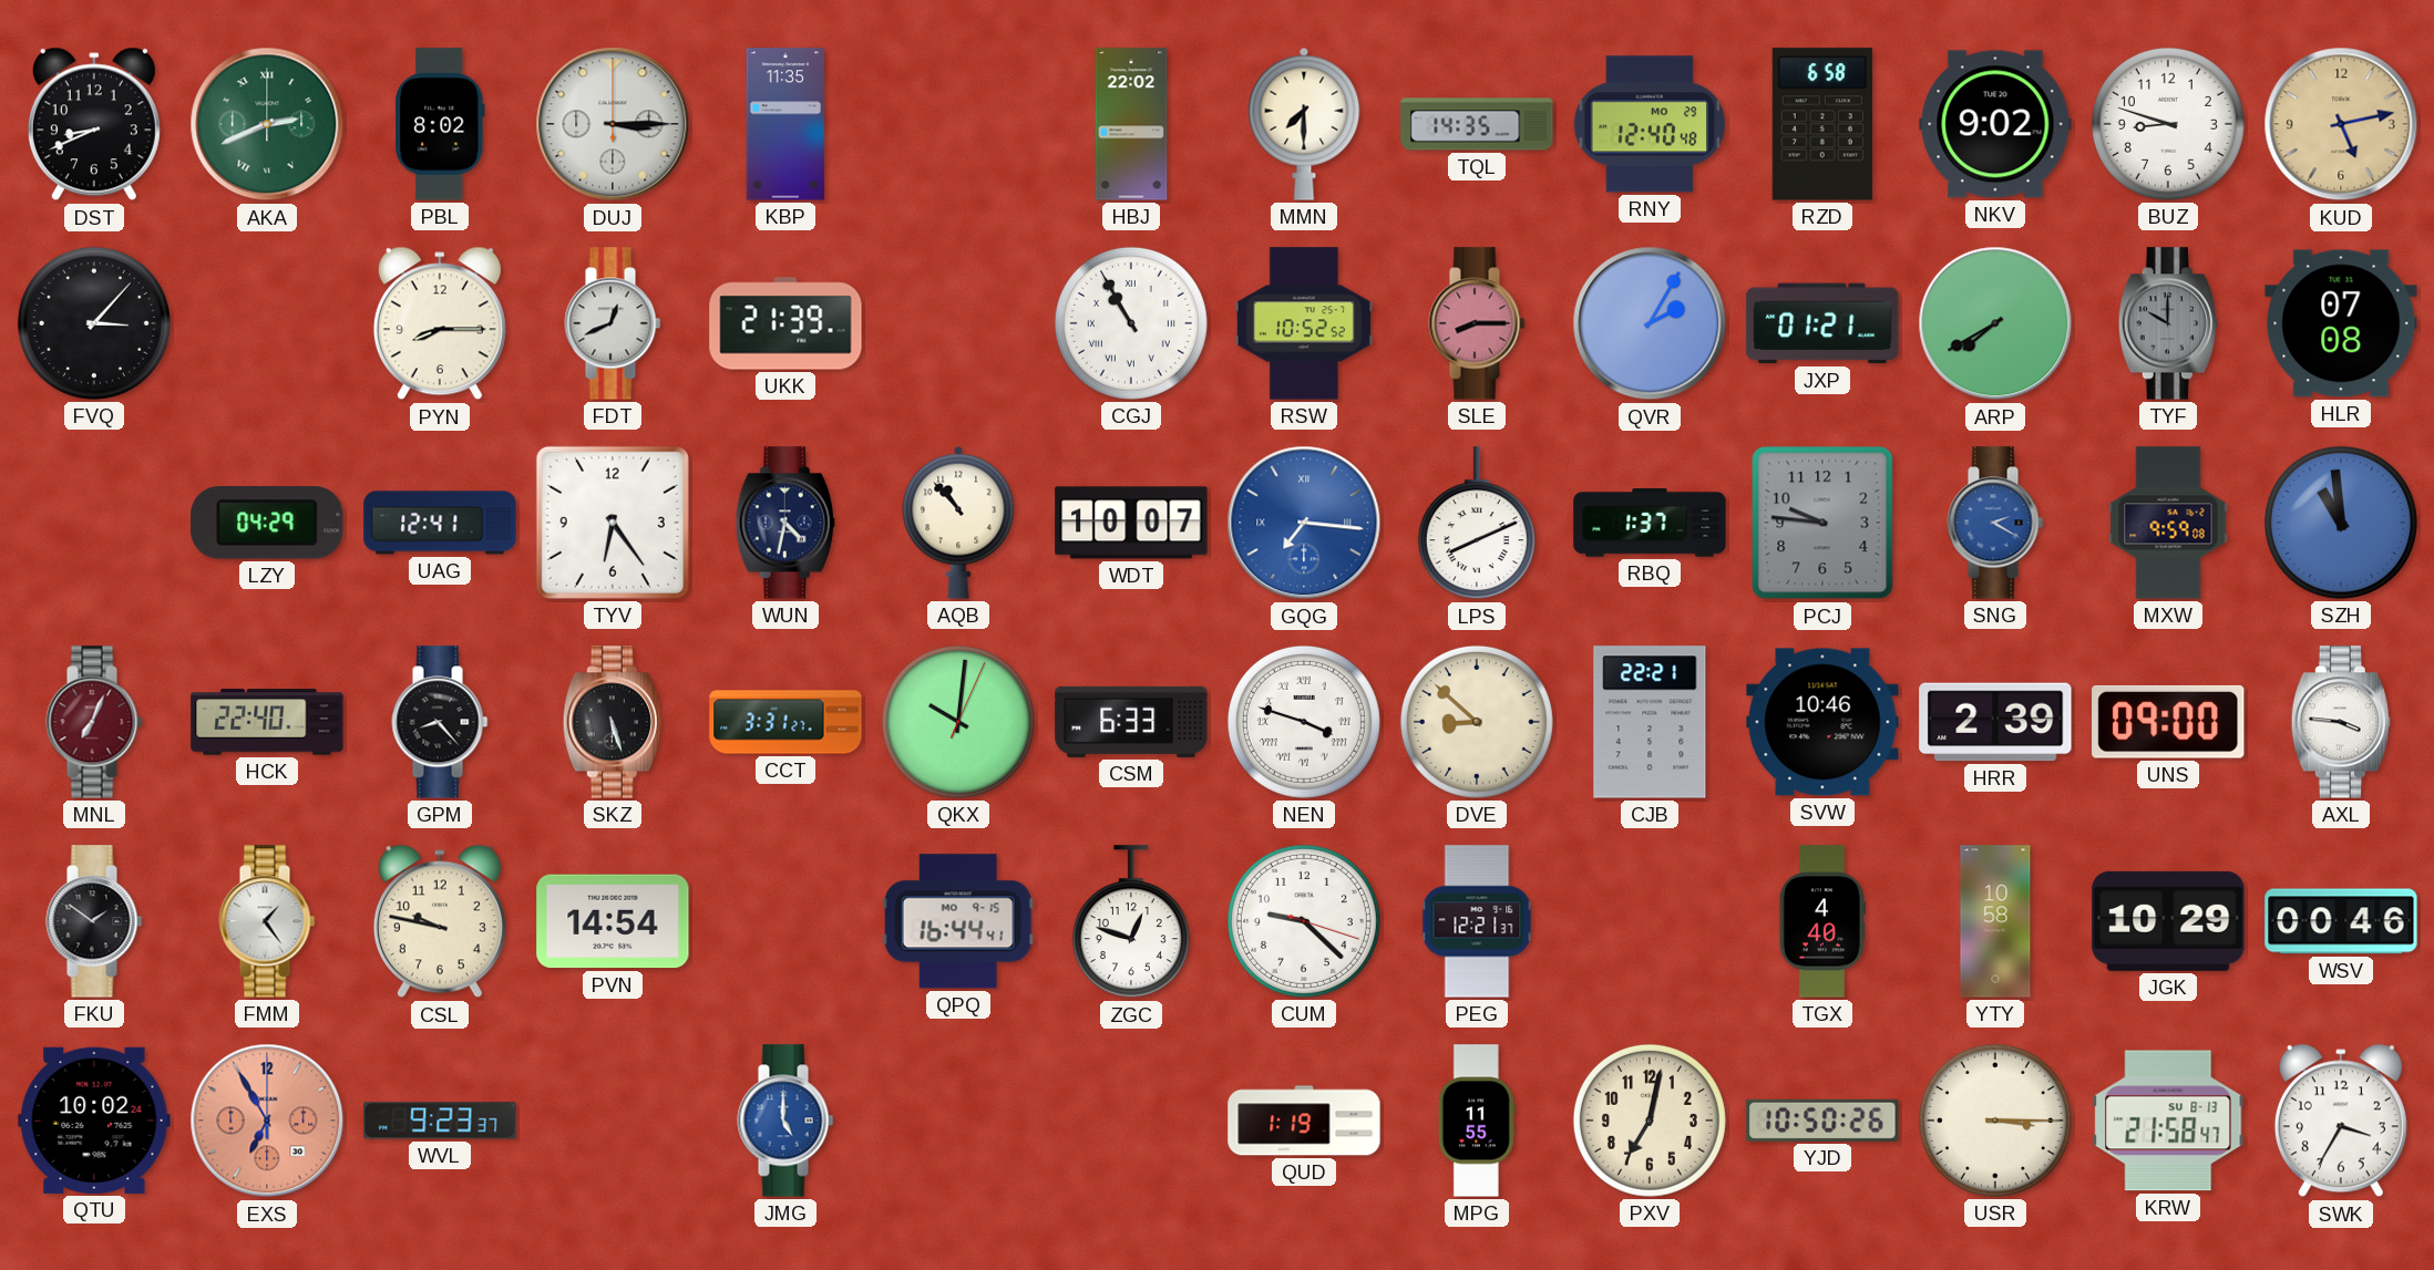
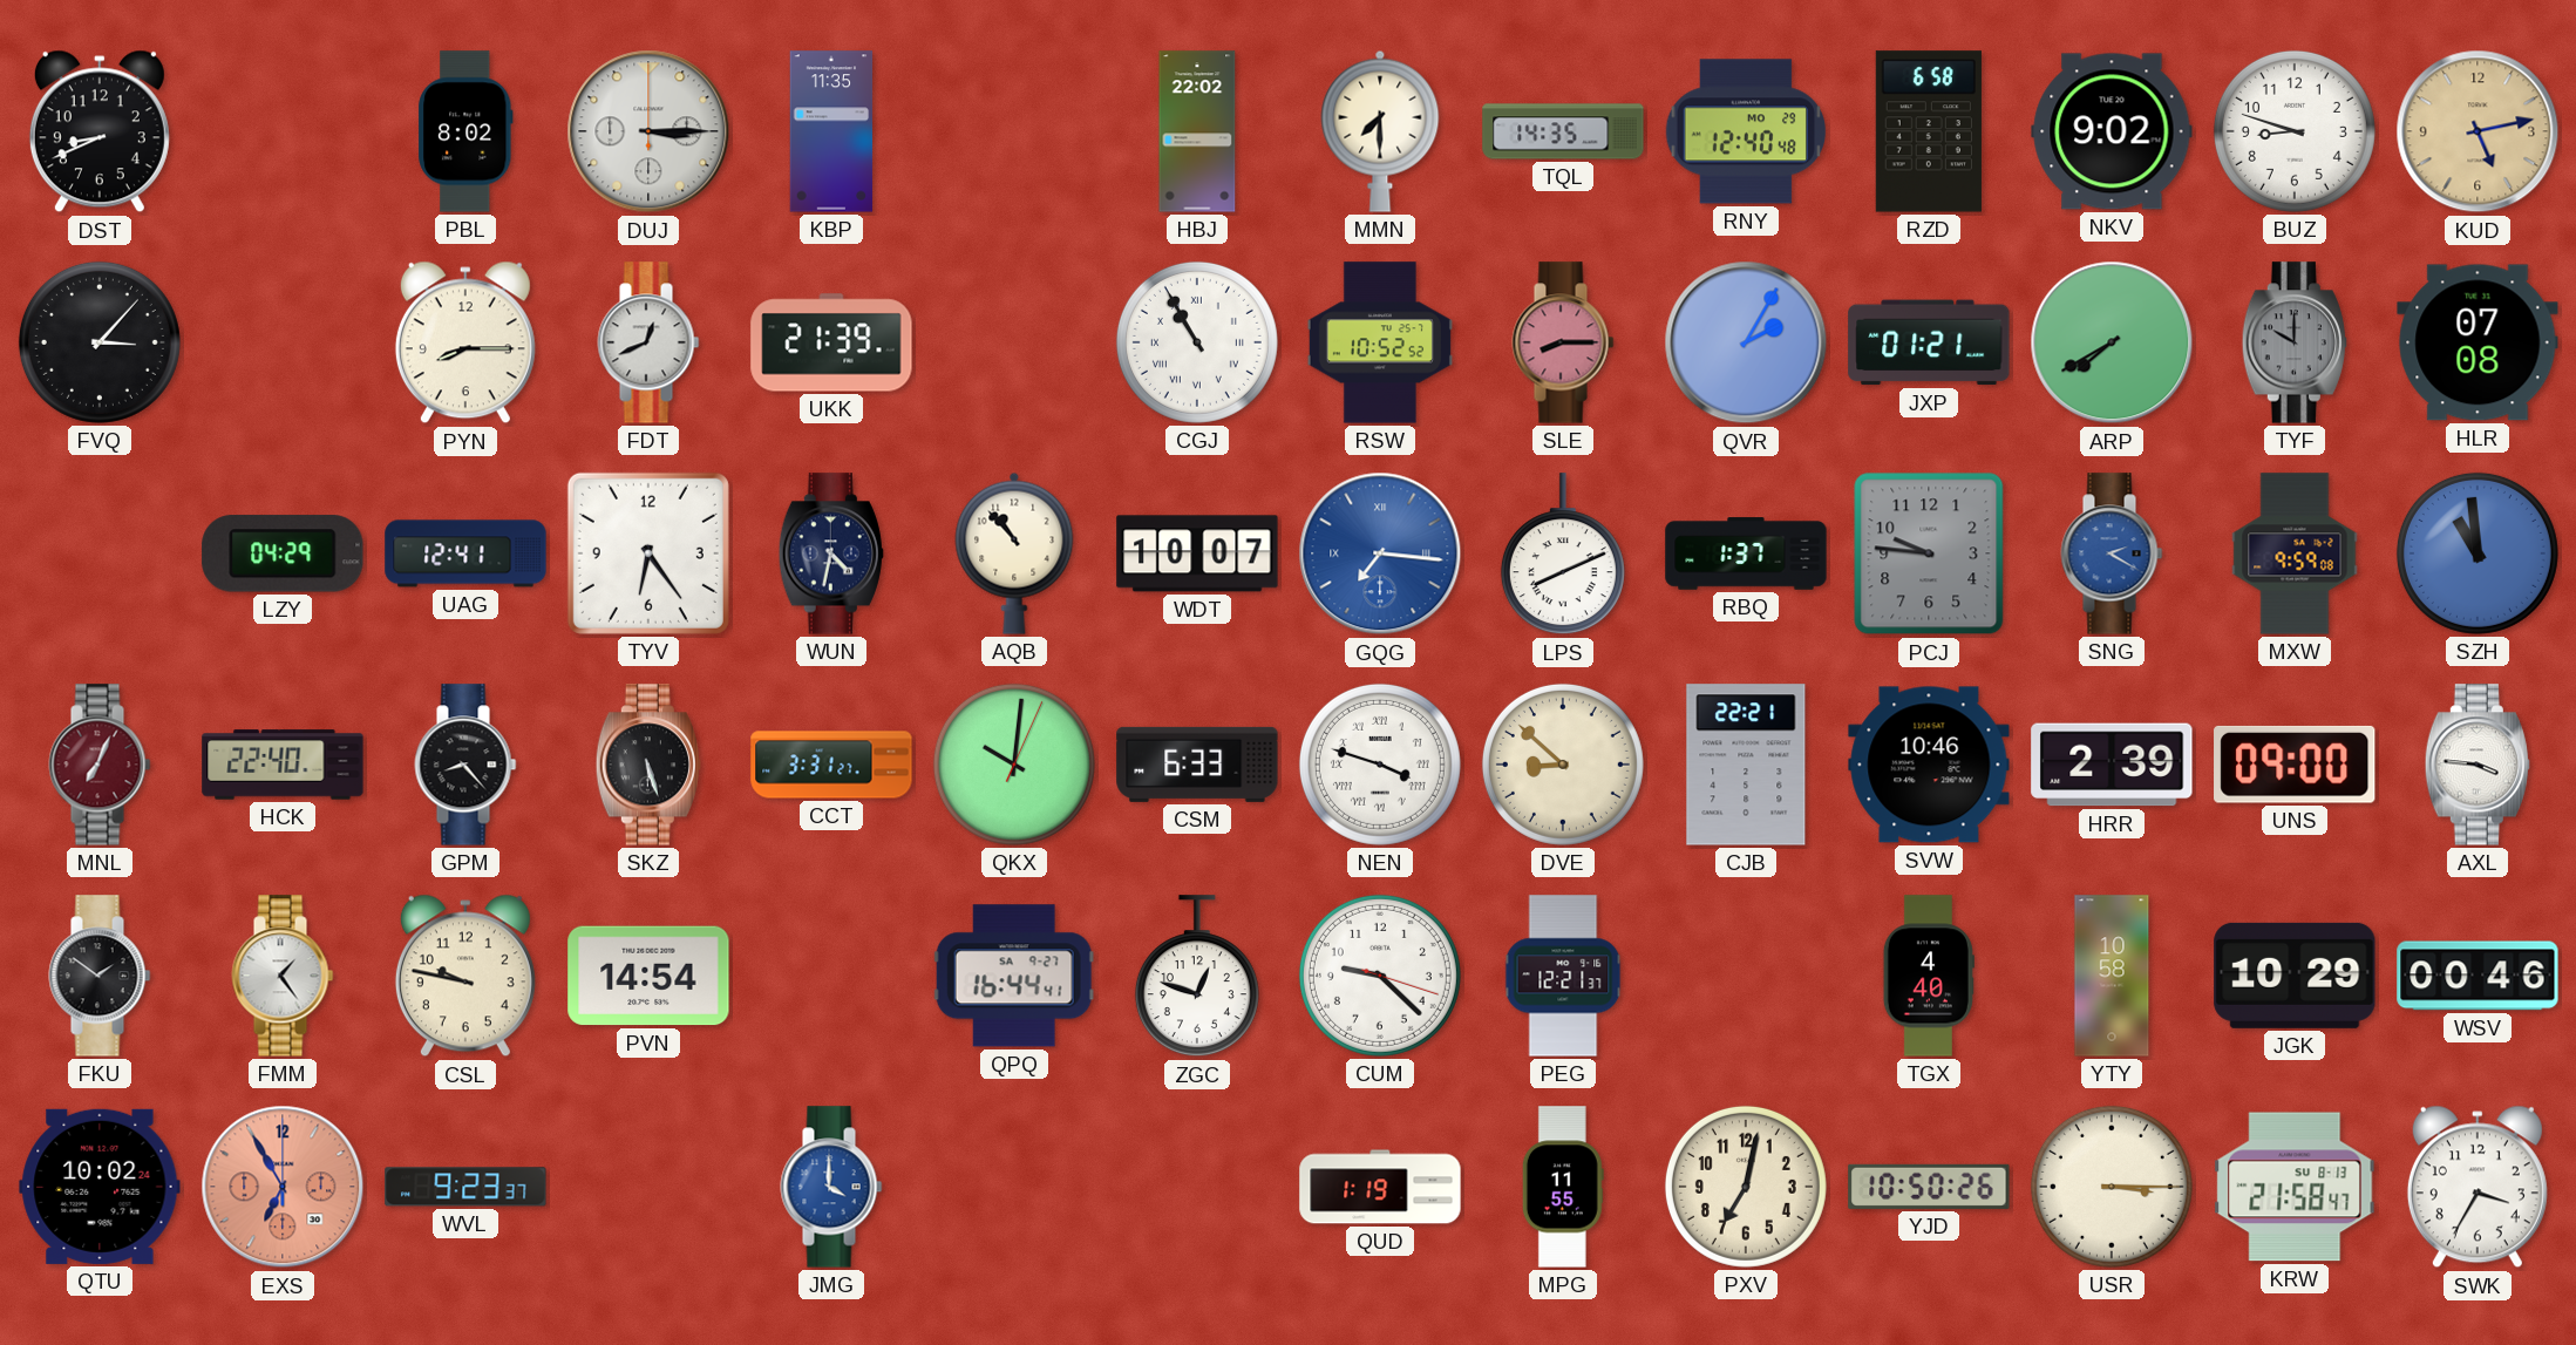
AKA: 2:41 -> none (267, 124)
QPQ date: MO 9-15 -> SA 9-27 (1014, 976)
JMG: 5:00 -> 4:00 (831, 1187)
